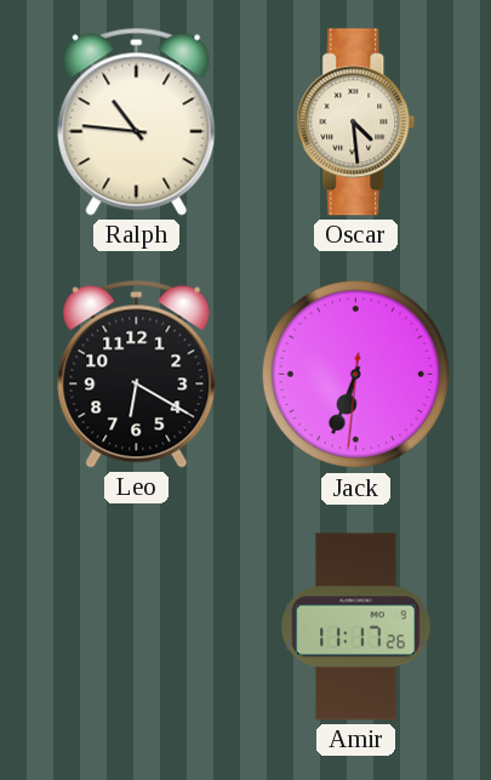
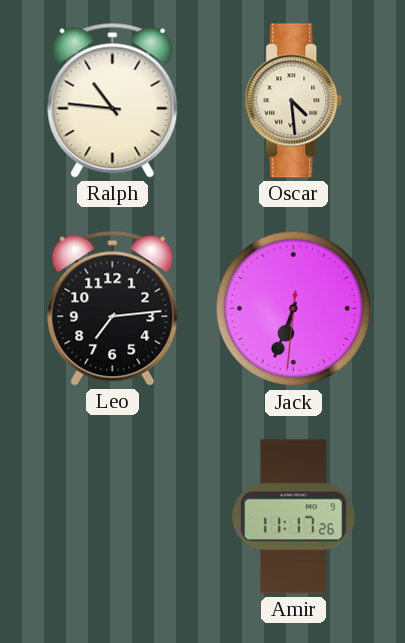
Leo: 6:20 -> 7:14 (113, 308)
